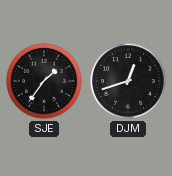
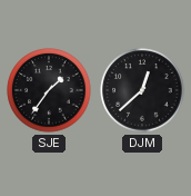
DJM: 12:42 -> 12:38 (142, 90)
